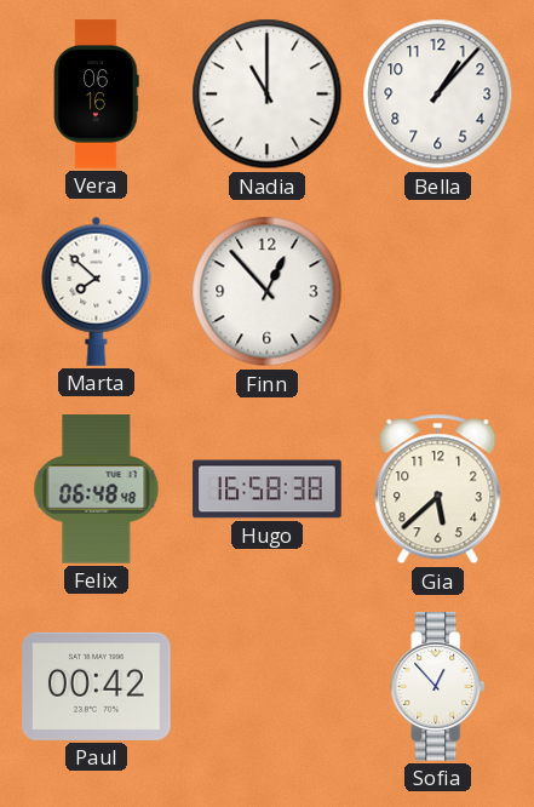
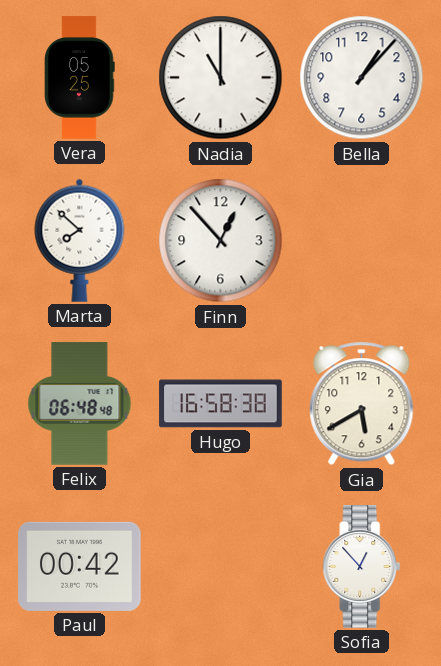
Vera: 06:16 -> 05:25 (80, 78)
Gia: 5:38 -> 5:40 (362, 404)
